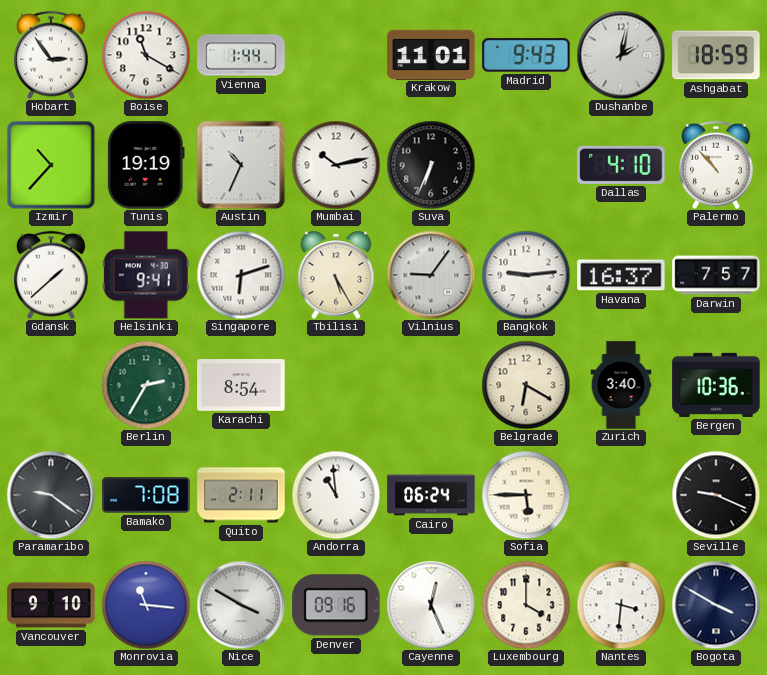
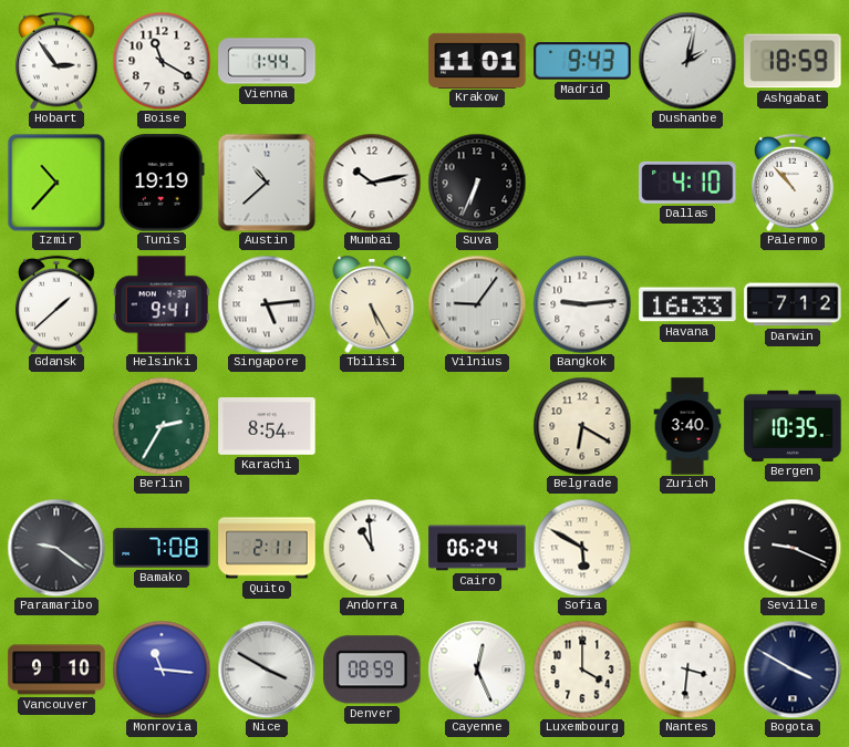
Austin: 10:34 -> 10:38 (267, 183)
Singapore: 6:12 -> 5:14 (267, 304)
Havana: 16:37 -> 16:33 (687, 304)
Darwin: 7:57 -> 7:12 (793, 304)
Bergen: 10:36 -> 10:35 (793, 426)
Sofia: 5:45 -> 5:50 (582, 548)
Denver: 09:16 -> 08:59 (372, 670)
